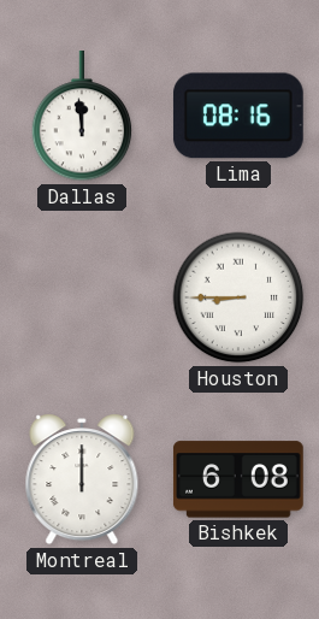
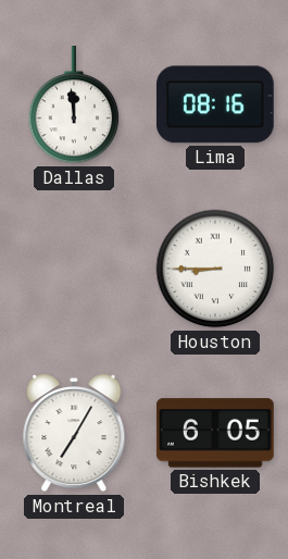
Montreal: 12:00 -> 7:05 (74, 433)
Bishkek: 6:08 -> 6:05 (215, 433)
